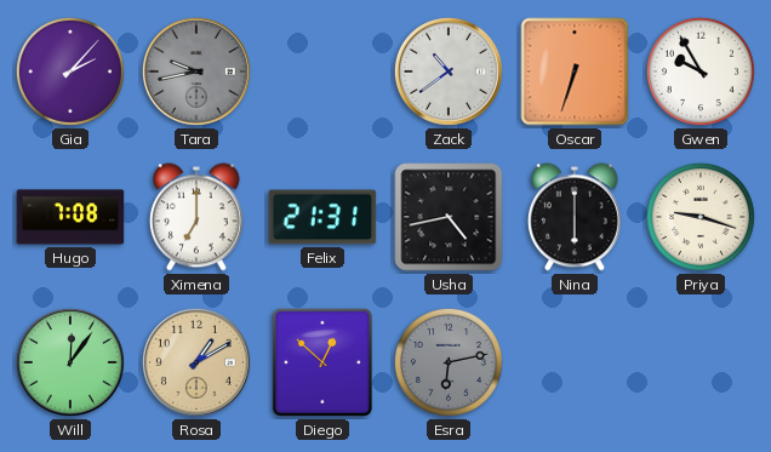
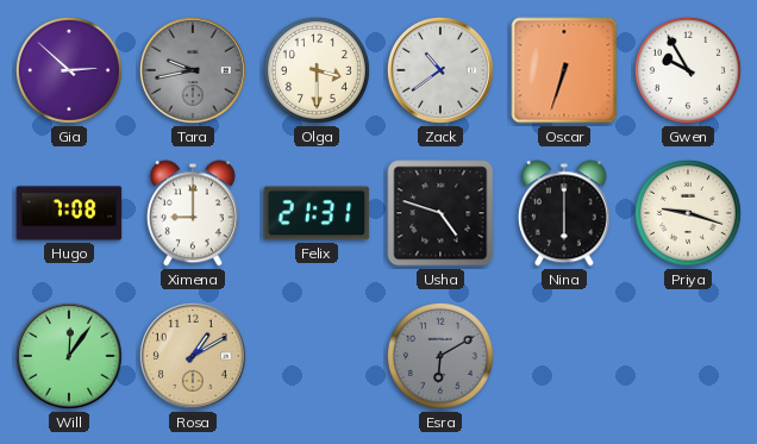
Gia: 2:07 -> 2:52 (69, 70)
Olga: none -> 3:30 (317, 70)
Ximena: 7:00 -> 9:00 (193, 213)
Usha: 4:43 -> 4:48 (440, 213)
Diego: 12:52 -> none (322, 362)
Esra: 6:13 -> 6:10 (440, 356)
